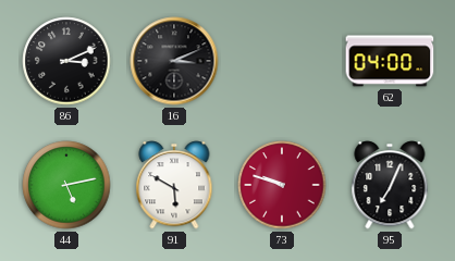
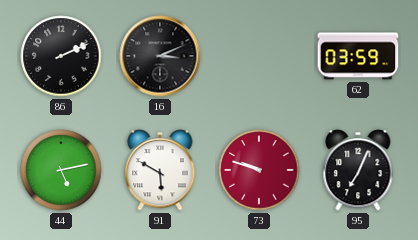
86: 3:11 -> 2:11 (61, 56)
62: 04:00 -> 03:59 (358, 56)
